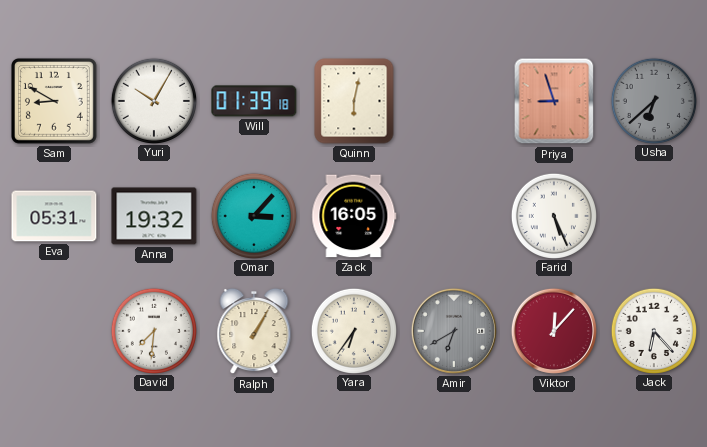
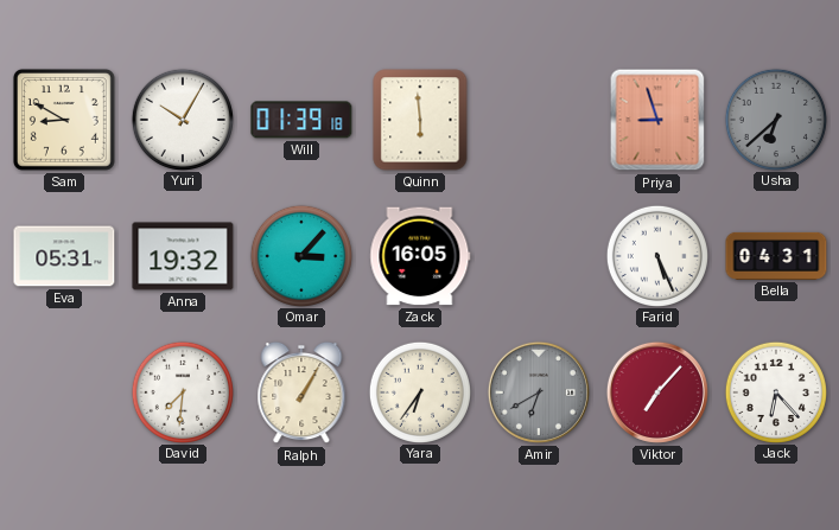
Quinn: 6:02 -> 5:59 (420, 120)
Bella: none -> 04:31 (776, 256)
Viktor: 12:07 -> 7:07 (657, 392)
